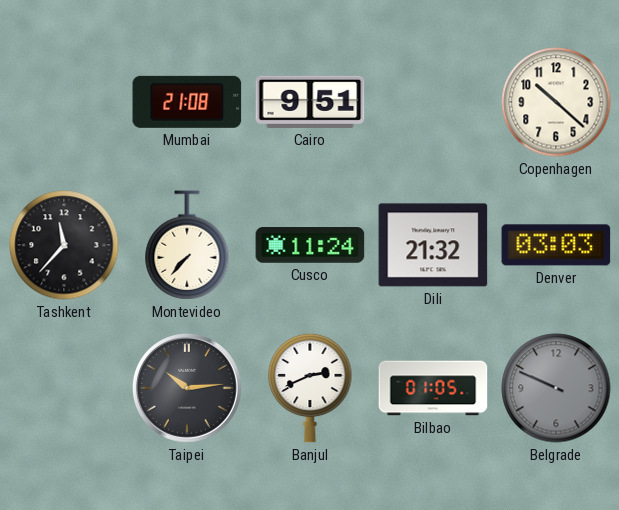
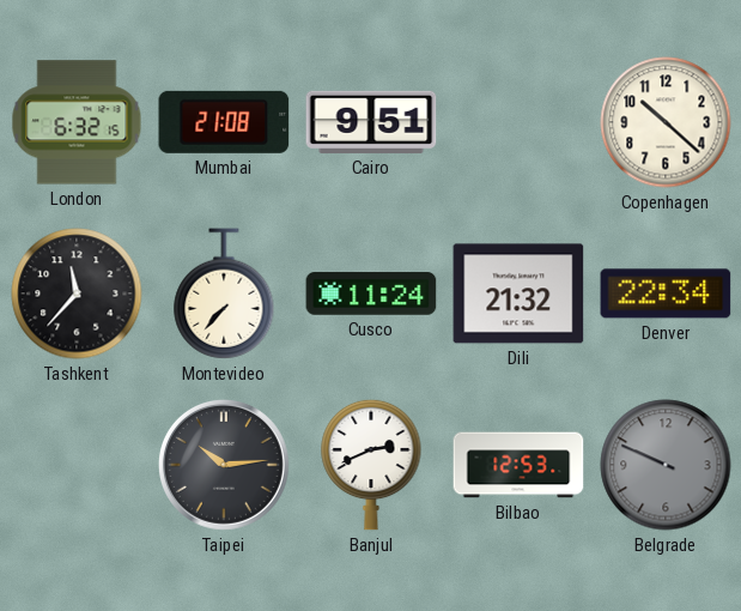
London: none -> 6:32 (77, 122)
Denver: 03:03 -> 22:34 (666, 294)
Bilbao: 01:05 -> 12:53 (518, 465)
